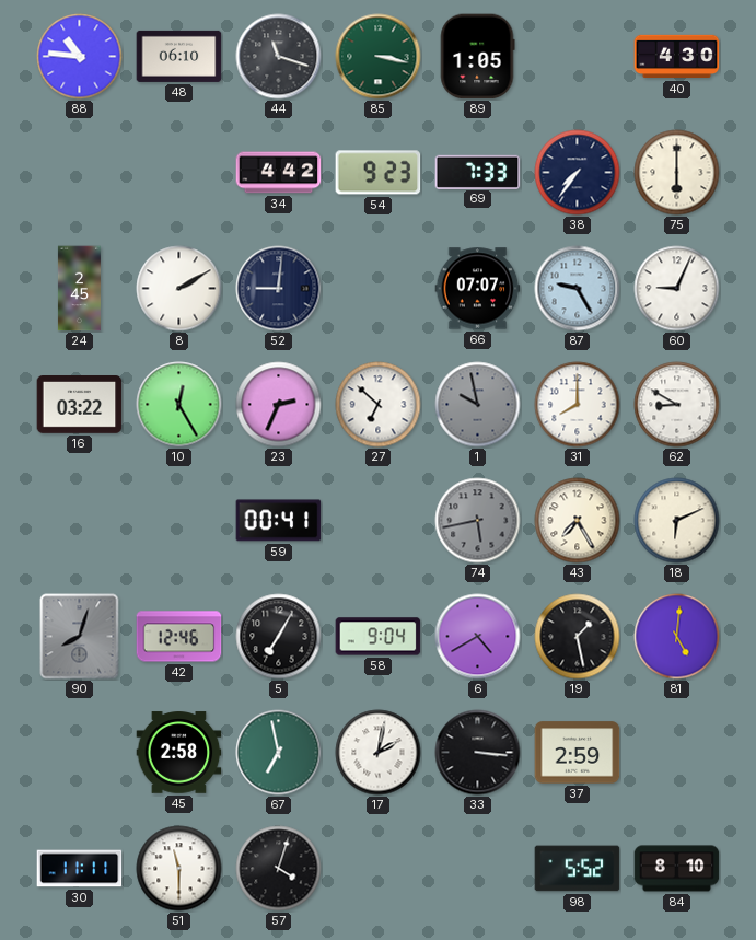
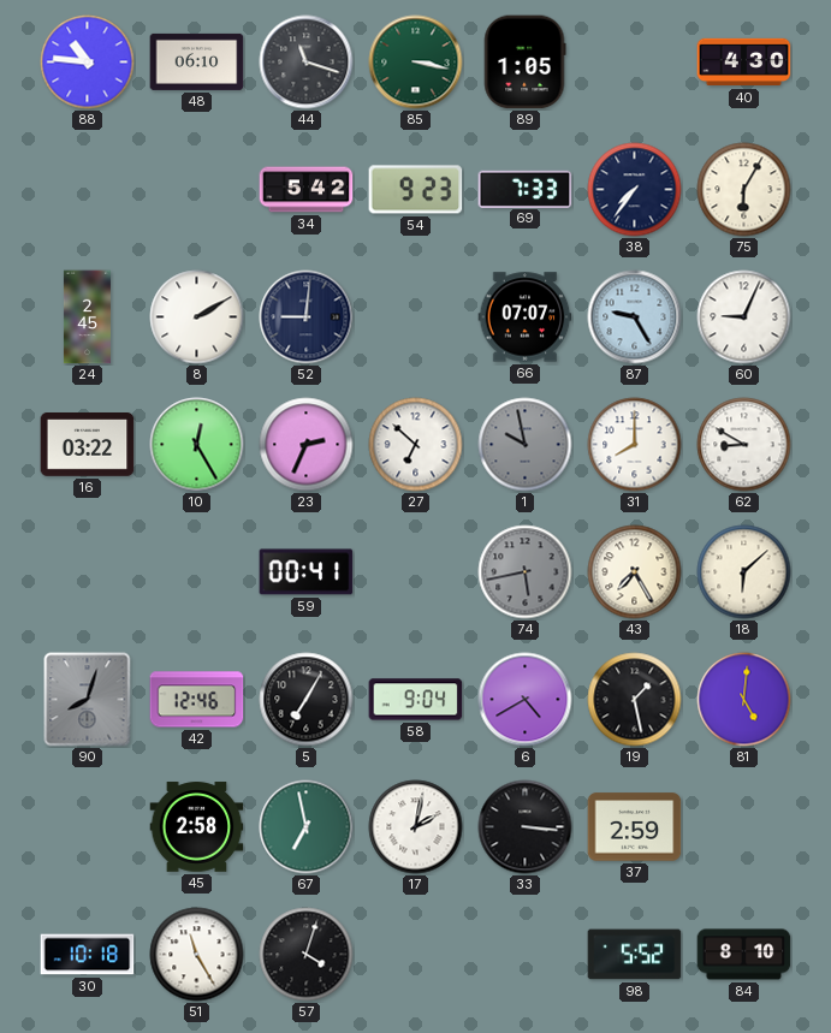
34: 4:42 -> 5:42 (307, 190)
75: 6:00 -> 6:05 (744, 190)
18: 6:11 -> 6:08 (744, 572)
30: 11:11 -> 10:18 (88, 955)
51: 11:30 -> 11:25 (197, 955)
